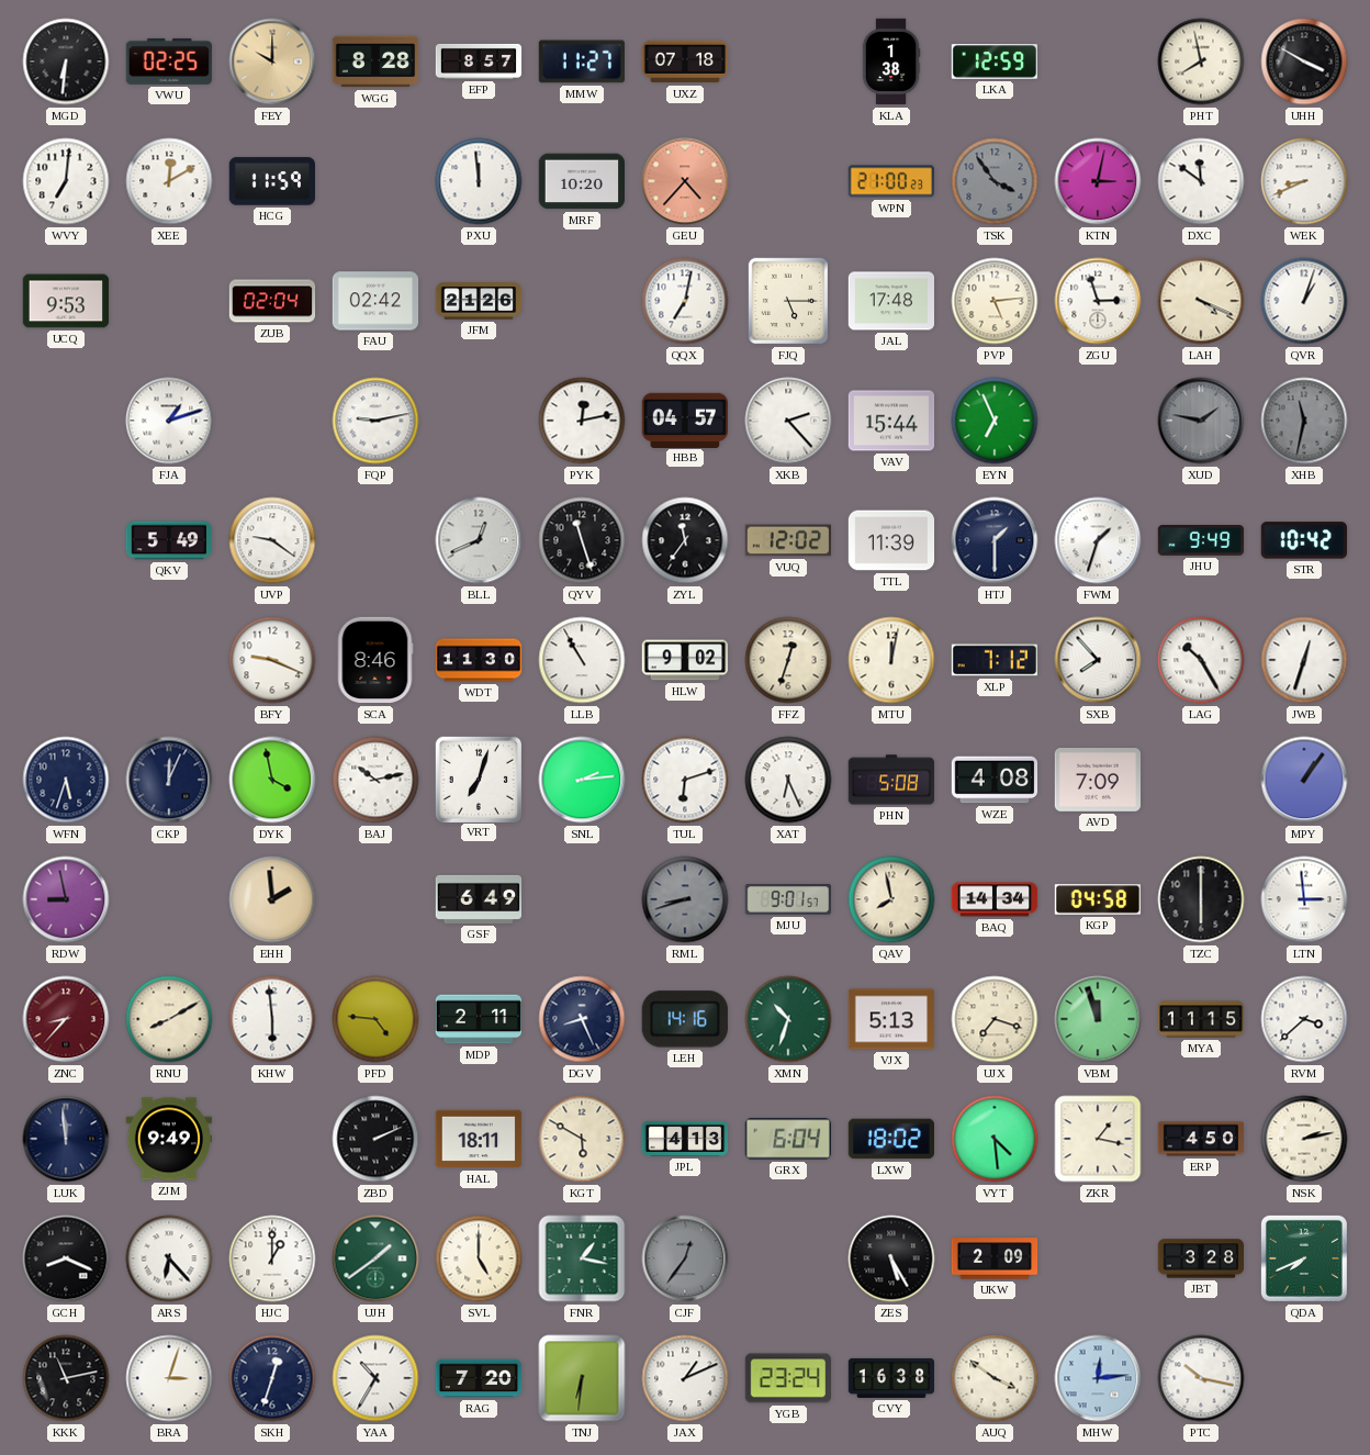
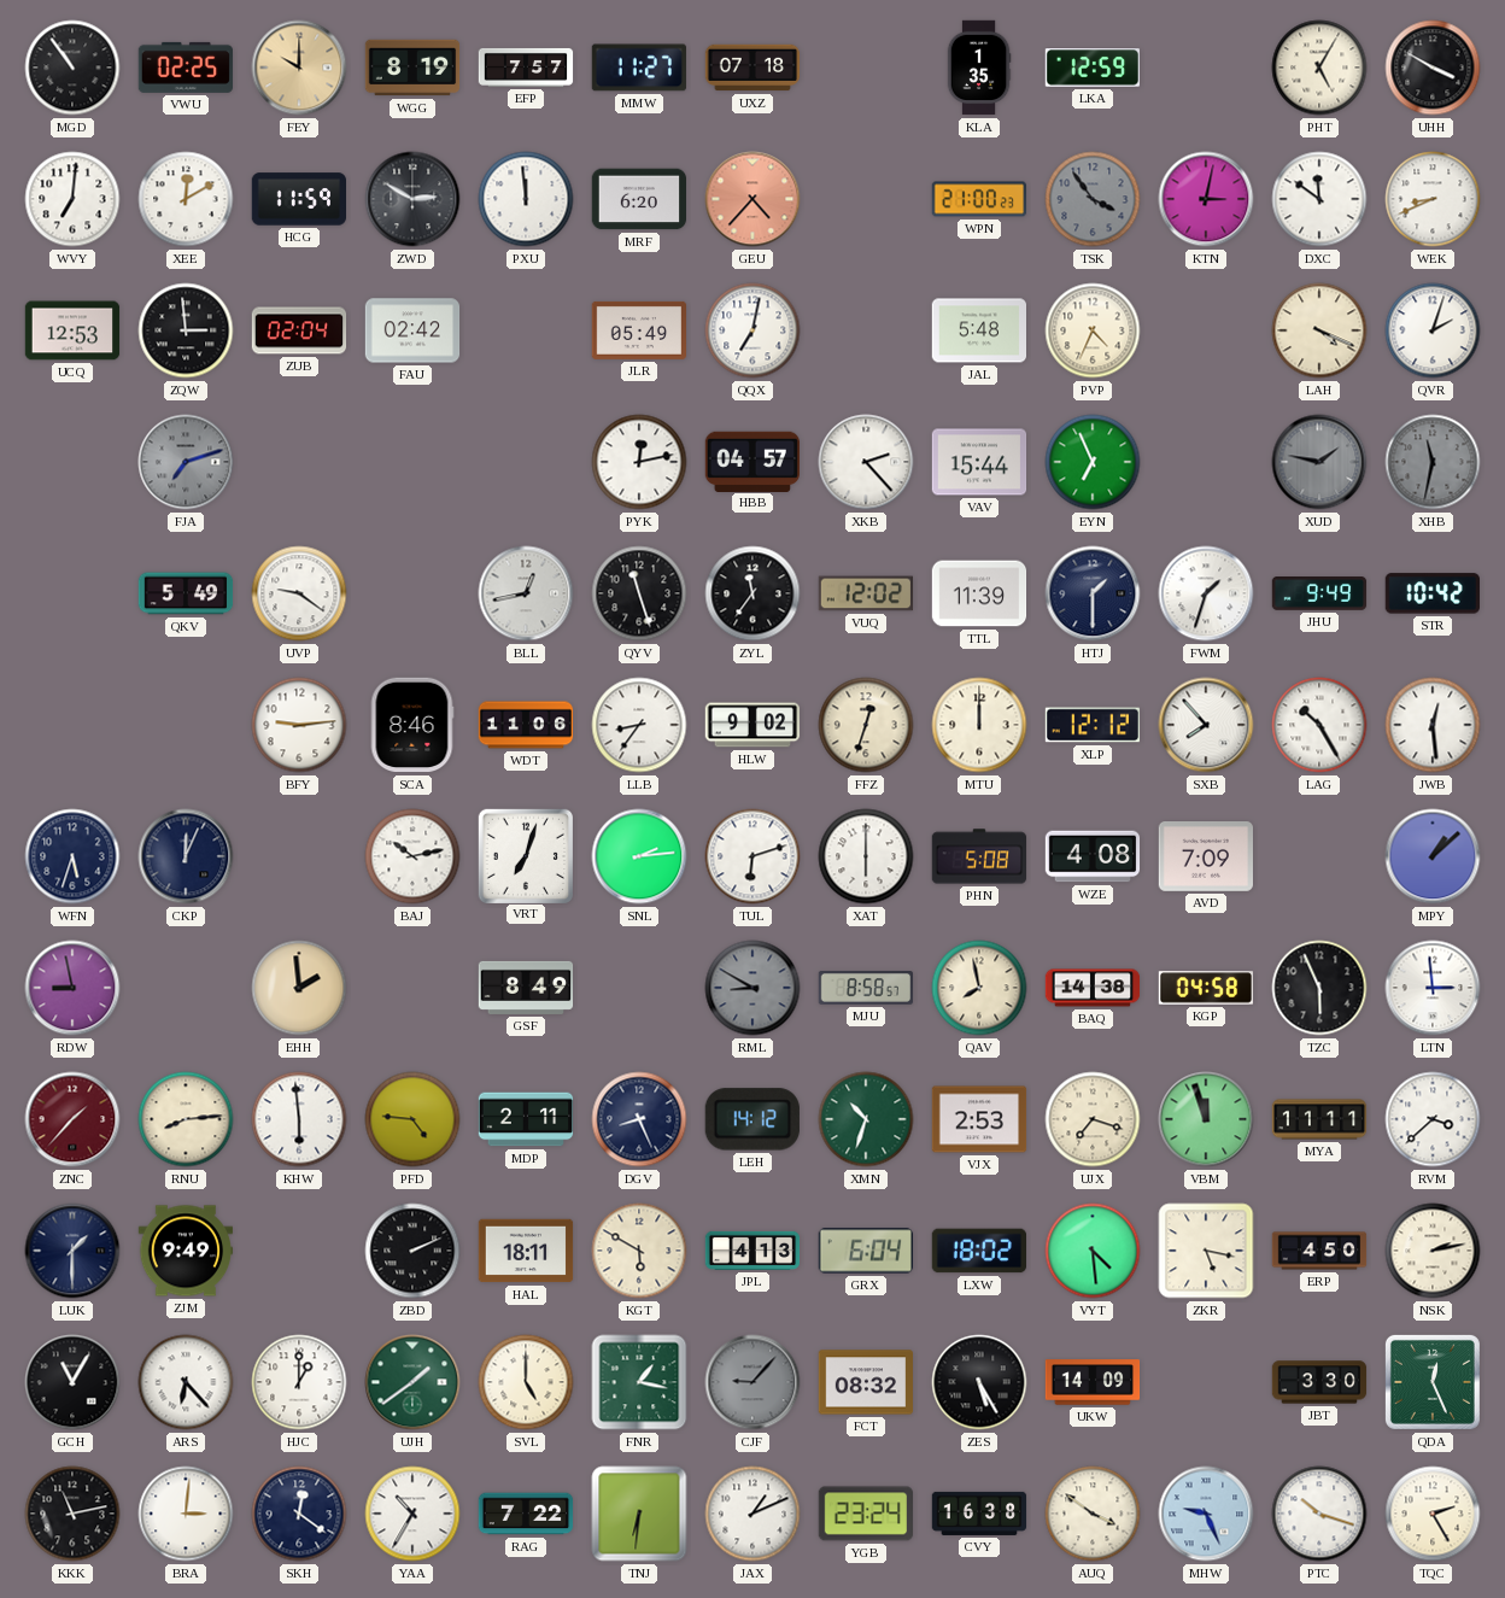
MGD: 6:31 -> 10:54 (72, 68)
WGG: 8:28 -> 8:19 (412, 68)
EFP: 8:57 -> 7:57 (526, 68)
KLA: 1:38 -> 1:35 (979, 68)
PHT: 7:58 -> 5:05 (1319, 68)
ZWD: none -> 2:50 (412, 199)
MRF: 10:20 -> 6:20 (639, 199)
UCQ: 9:53 -> 12:53 (72, 330)
ZQW: none -> 2:59 (186, 330)
JFM: 21:26 -> none (479, 301)
JLR: none -> 05:49 (639, 330)
FJQ: 5:15 -> none (787, 301)
JAL: 17:48 -> 5:48 (979, 330)
PVP: 5:14 -> 4:34 (1093, 330)
ZGU: 2:57 -> none (1098, 301)
QVR: 1:03 -> 2:03 (1433, 330)
FJA: 1:12 -> 7:12 (186, 462)
FJA dial: white -> grey (186, 462)
FQP: 9:13 -> none (375, 421)
BLL: 12:41 -> 12:43 (526, 593)
BFY: 9:19 -> 9:14 (299, 725)
WDT: 11:30 -> 11:06 (526, 725)
LLB: 10:55 -> 8:36 (639, 725)
MTU: 12:02 -> 12:00 (979, 725)
XLP: 7:12 -> 12:12 (1093, 725)
JWB: 12:33 -> 12:29 (1433, 725)
DYK: 3:58 -> none (272, 780)
XAT: 6:26 -> 6:00 (866, 856)
MPY: 1:06 -> 1:08 (1433, 856)
GSF: 6:49 -> 8:49 (526, 988)
RML: 8:42 -> 8:50 (752, 988)
MJU: 9:01 -> 8:58 (865, 989)
BAQ: 14:34 -> 14:38 (1093, 988)
TZC: 6:00 -> 5:56 (1319, 988)
ZNC: 8:37 -> 1:37 (72, 1119)
RNU: 8:10 -> 8:14 (186, 1119)
LEH: 14:16 -> 14:12 (752, 1119)
VJX: 5:13 -> 2:53 (979, 1119)
MYA: 11:15 -> 11:11 (1319, 1119)
LUK: 11:59 -> 1:30 (72, 1251)
ZKR: 1:17 -> 5:17 (1206, 1251)
GCH: 8:19 -> 11:05 (72, 1382)
CJF: 12:36 -> 9:07 (752, 1382)
FCT: none -> 08:32 (866, 1382)
UKW: 2:09 -> 14:09 (1093, 1382)
JBT: 3:28 -> 3:30 (1319, 1382)
QDA: 7:41 -> 12:26 (1433, 1382)
BRA: 3:03 -> 3:01 (186, 1514)
SKH: 12:33 -> 12:21 (299, 1514)
RAG: 7:20 -> 7:22 (526, 1514)
MHW: 12:14 -> 9:26 (1206, 1514)
PTC: 10:17 -> 10:18 (1319, 1514)
TQC: none -> 2:25 (1433, 1514)
